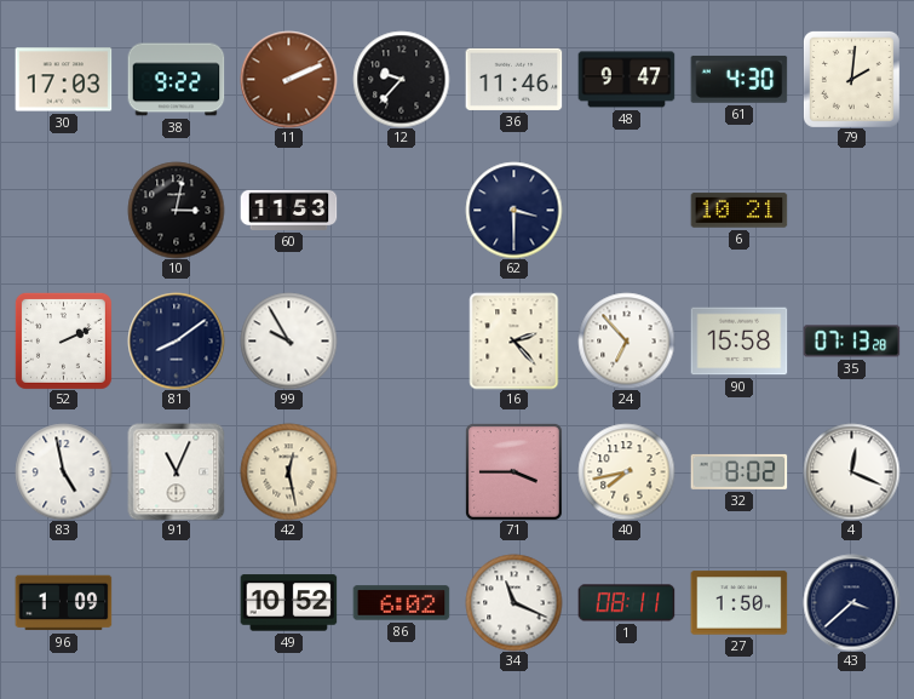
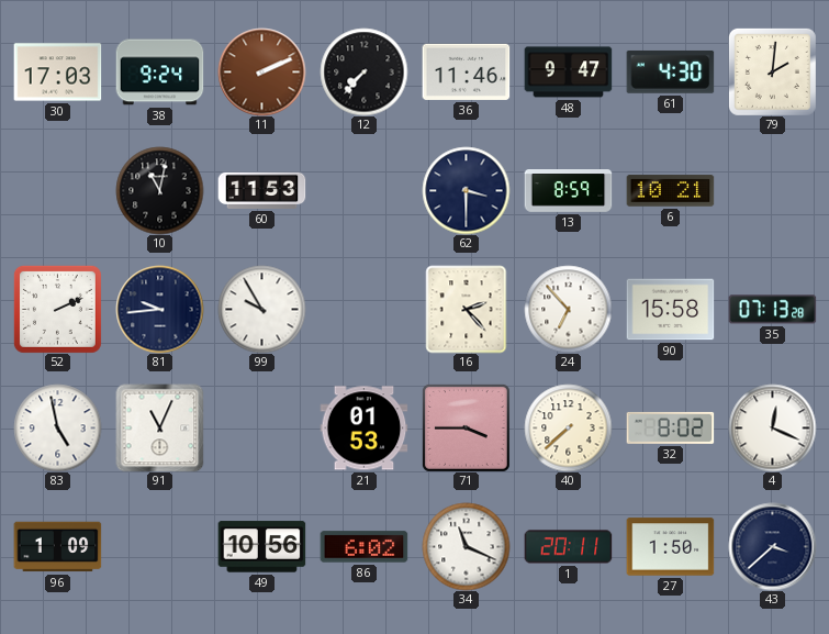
38: 9:22 -> 9:24 (159, 73)
12: 9:37 -> 7:37 (363, 71)
10: 3:02 -> 11:02 (159, 190)
13: none -> 8:59 (568, 191)
81: 8:09 -> 9:44 (159, 309)
42: 12:28 -> none (288, 471)
21: none -> 01:53 (363, 429)
40: 7:43 -> 7:38 (568, 427)
49: 10:52 -> 10:56 (261, 547)
1: 08:11 -> 20:11 (568, 547)
